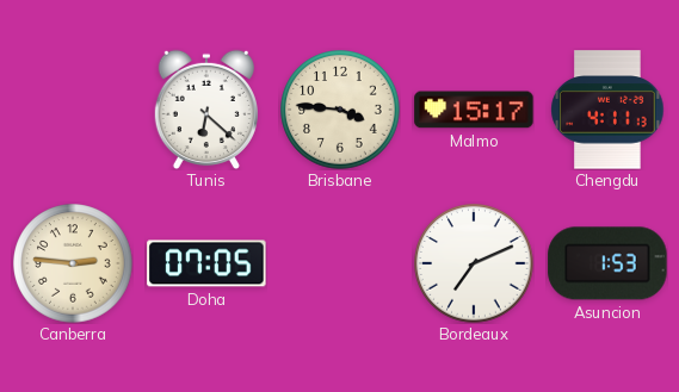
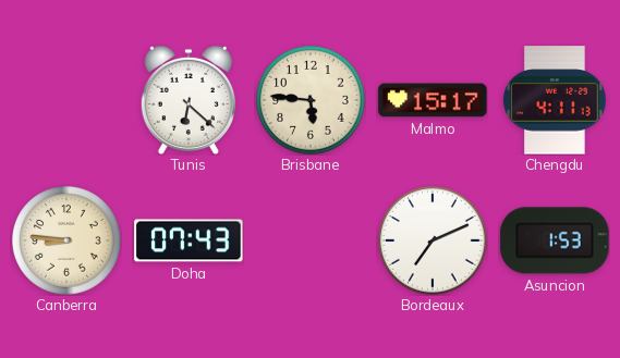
Brisbane: 3:46 -> 5:46 (311, 100)
Canberra: 2:46 -> 8:46 (66, 240)
Doha: 07:05 -> 07:43 (189, 240)
